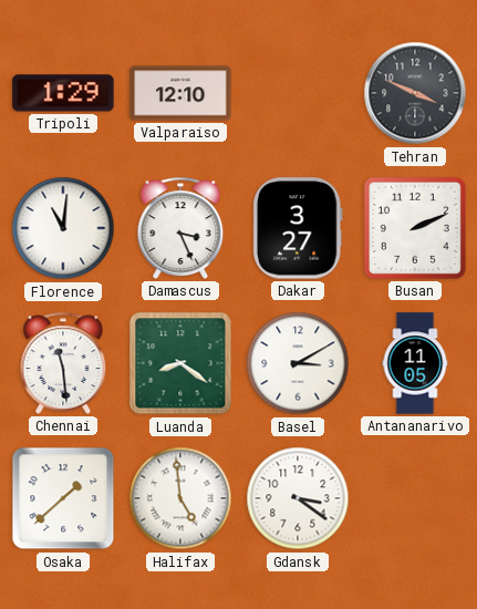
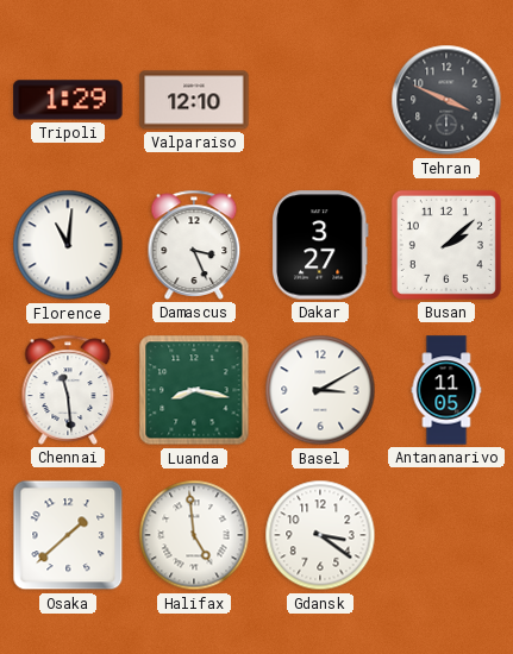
Busan: 2:11 -> 2:08 (446, 245)
Luanda: 8:21 -> 8:17 (194, 390)
